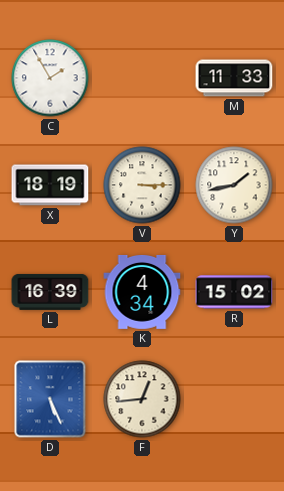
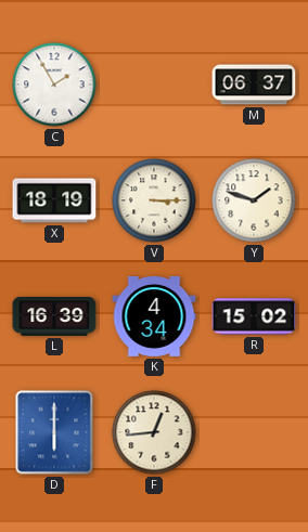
M: 11:33 -> 06:37 (254, 85)
Y: 1:43 -> 1:48 (254, 200)
D: 5:26 -> 6:00 (54, 432)
